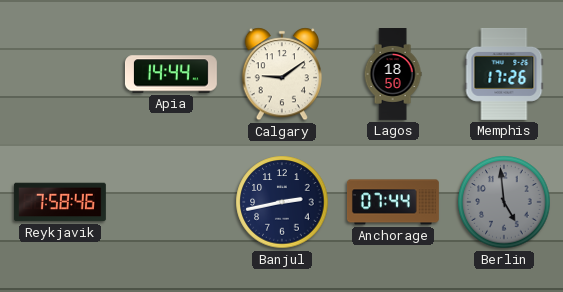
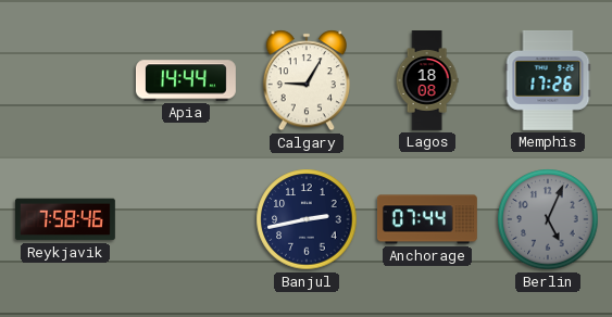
Calgary: 9:09 -> 9:05 (307, 80)
Lagos: 18:50 -> 18:08 (427, 81)
Berlin: 4:59 -> 5:04 (548, 219)
